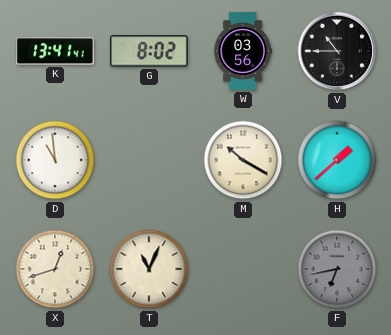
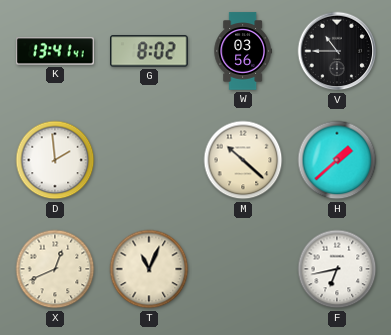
D: 10:59 -> 1:59 (55, 160)
M: 10:20 -> 10:22 (243, 160)
X: 12:42 -> 12:41 (55, 269)
F dial: grey -> white (337, 269)
